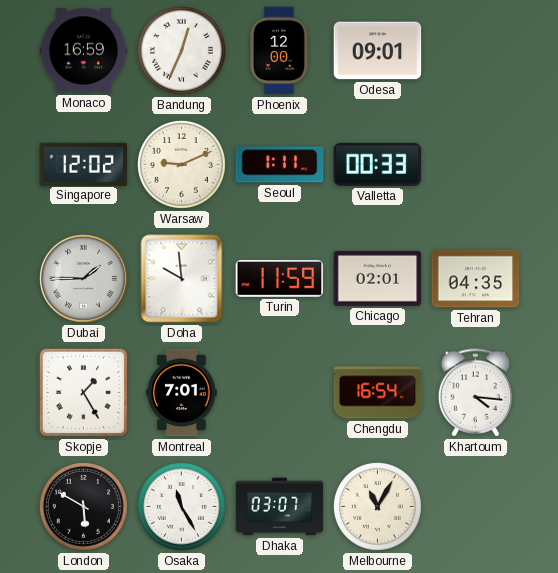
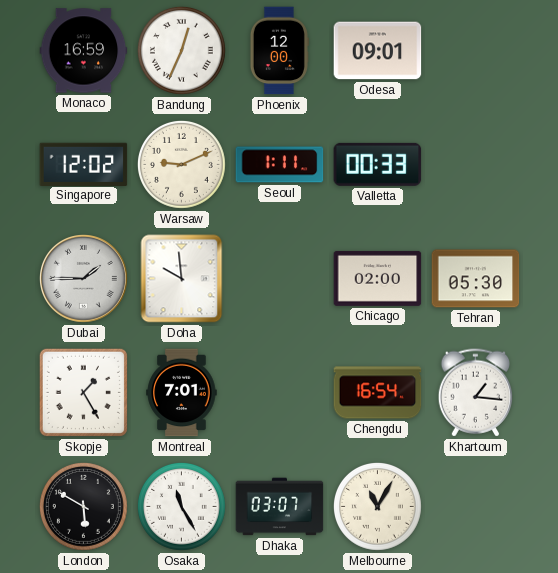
Turin: 11:59 -> none (280, 278)
Chicago: 02:01 -> 02:00 (378, 278)
Tehran: 04:35 -> 05:30 (476, 279)
Khartoum: 4:16 -> 1:16 (475, 393)
